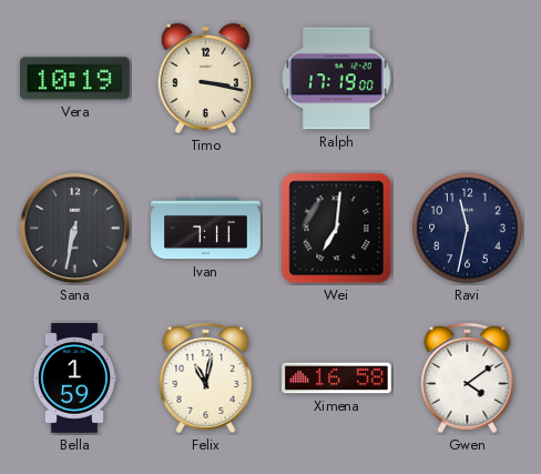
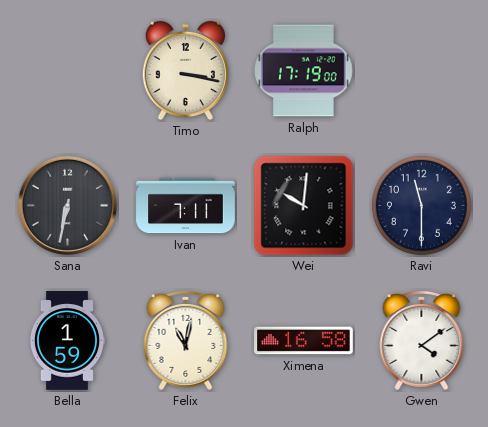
Vera: 10:19 -> none (75, 79)
Wei: 7:01 -> 10:01 (304, 206)
Ravi: 11:32 -> 11:30 (421, 205)
